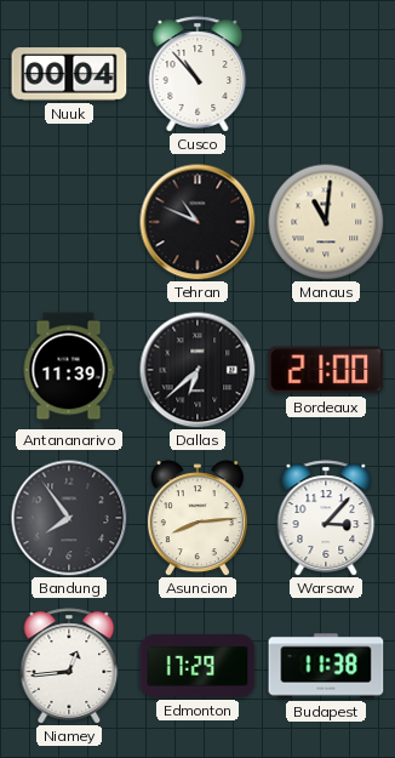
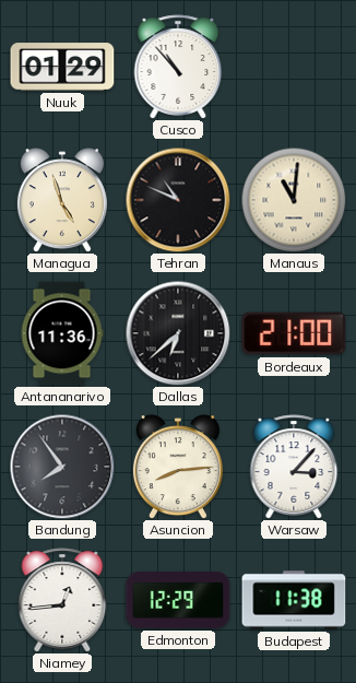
Nuuk: 00:04 -> 01:29 (62, 67)
Managua: none -> 4:57 (62, 200)
Antananarivo: 11:39 -> 11:36 (62, 333)
Edmonton: 17:29 -> 12:29 (178, 601)
